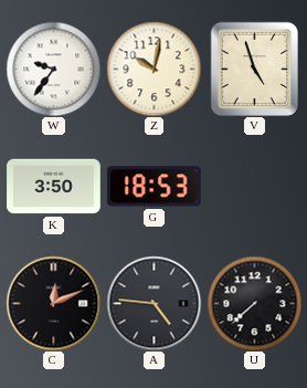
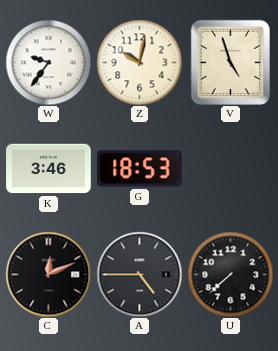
K: 3:50 -> 3:46 (49, 169)
A: 4:46 -> 4:45 (139, 274)
